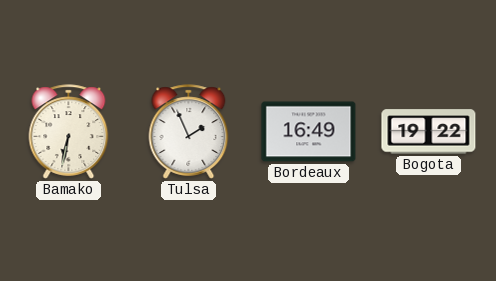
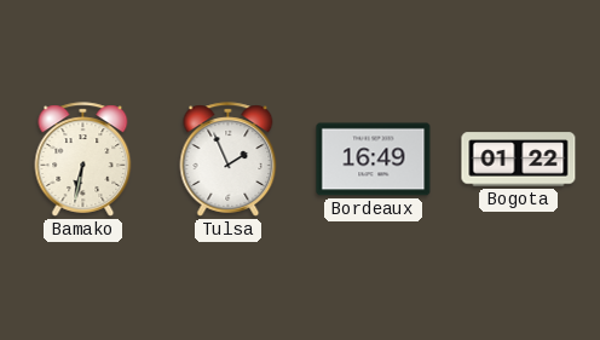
Bogota: 19:22 -> 01:22 (519, 160)
